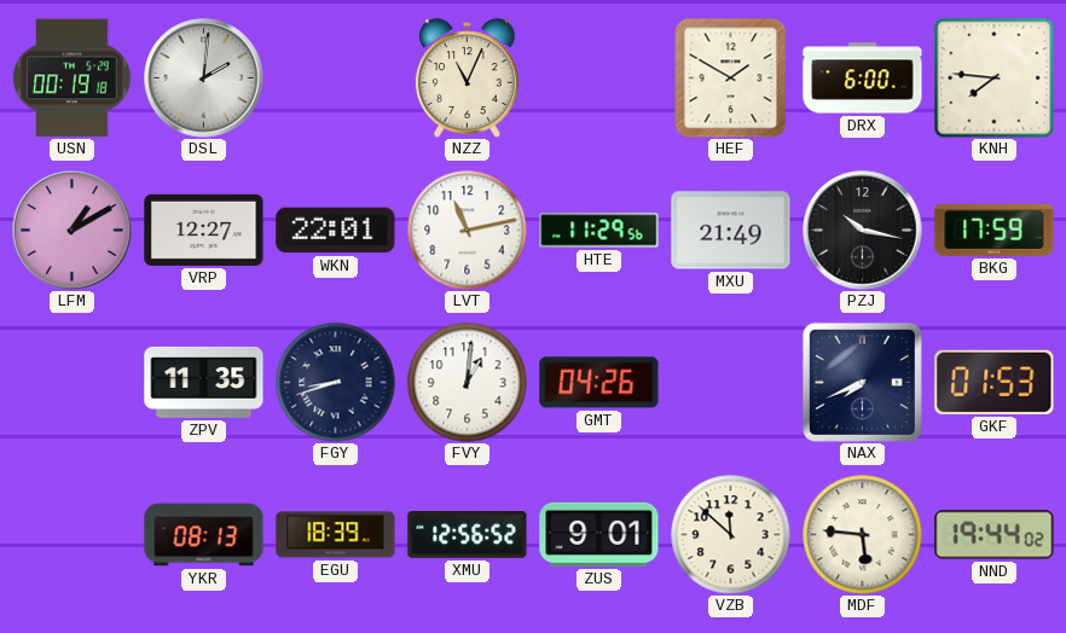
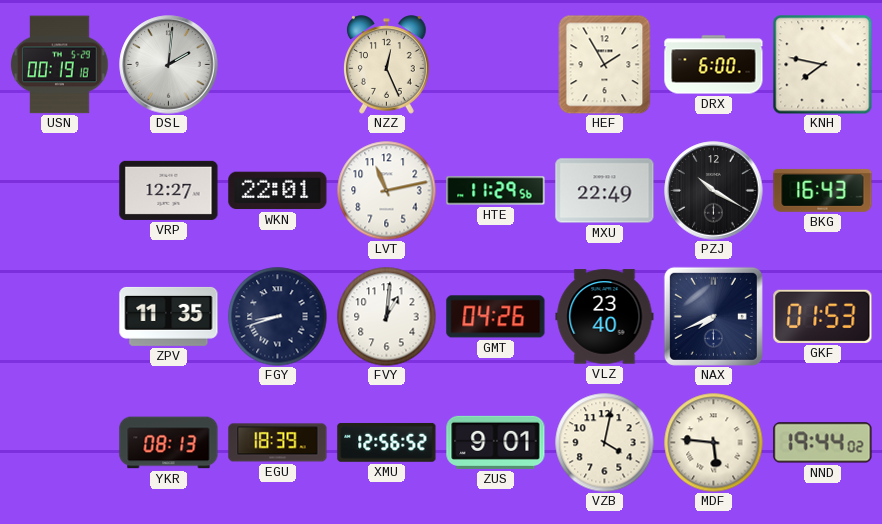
NZZ: 11:04 -> 12:26 (387, 65)
HEF: 1:50 -> 1:55 (605, 64)
KNH: 7:46 -> 7:47 (823, 65)
LFM: 1:10 -> none (73, 231)
MXU: 21:49 -> 22:49 (605, 191)
PZJ: 10:17 -> 10:20 (714, 191)
BKG: 17:59 -> 16:43 (823, 190)
VLZ: none -> 23:40 (605, 317)
VZB: 11:52 -> 4:02 (605, 443)
